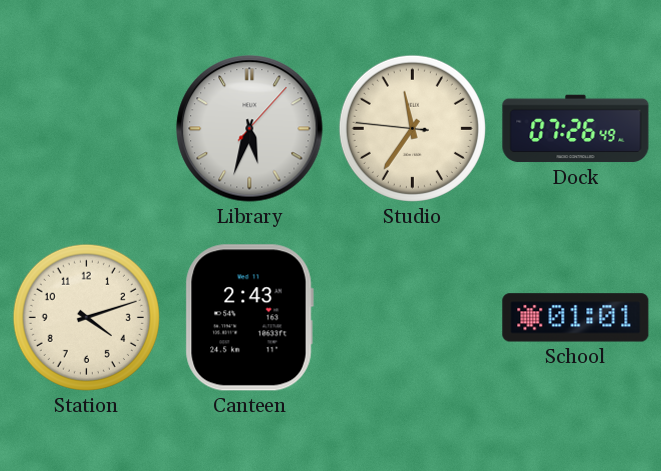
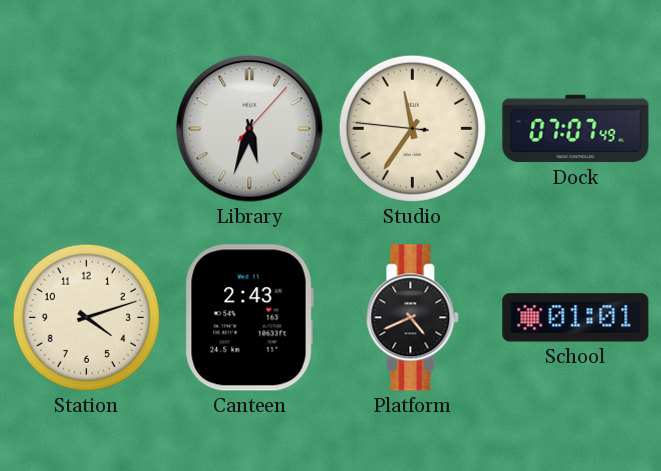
Dock: 07:26 -> 07:07 (576, 129)
Platform: none -> 4:41 (413, 318)
